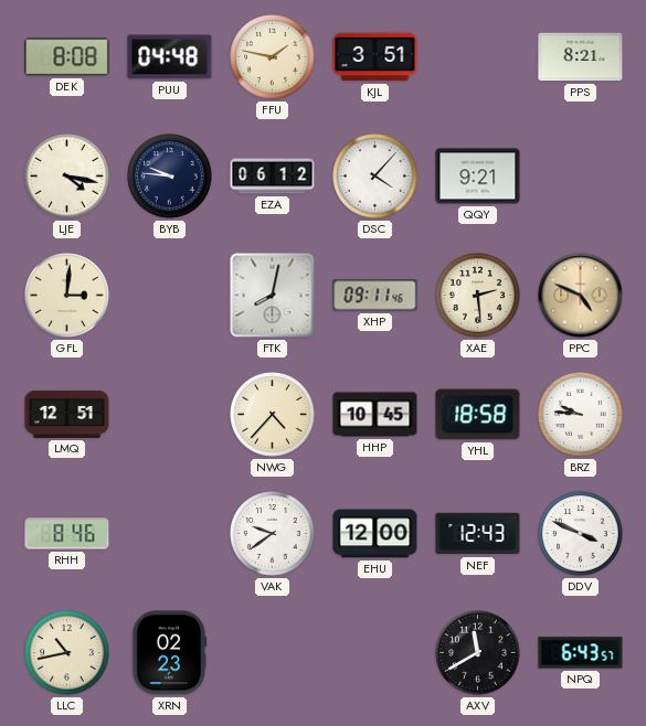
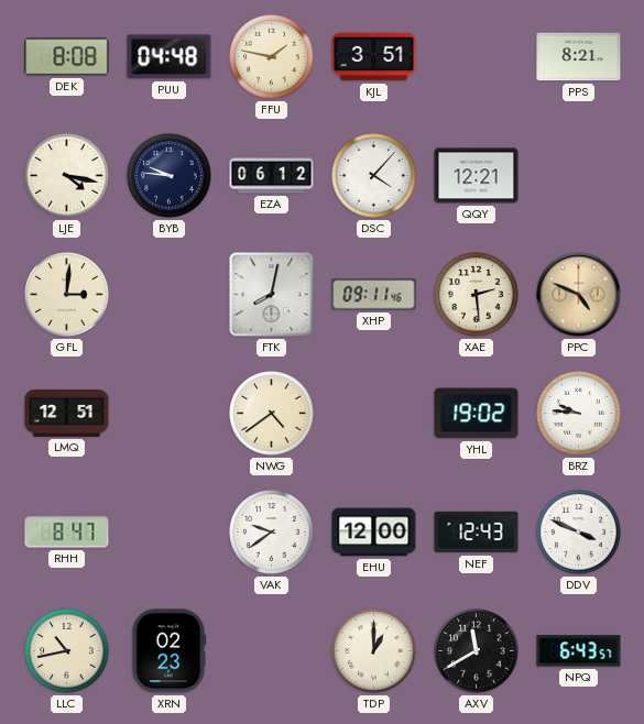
QQY: 9:21 -> 12:21 (477, 176)
NWG: 4:37 -> 4:39 (272, 414)
HHP: 10:45 -> none (375, 415)
YHL: 18:58 -> 19:02 (477, 414)
RHH: 8:46 -> 8:47 (67, 533)
TDP: none -> 1:00 (374, 651)
